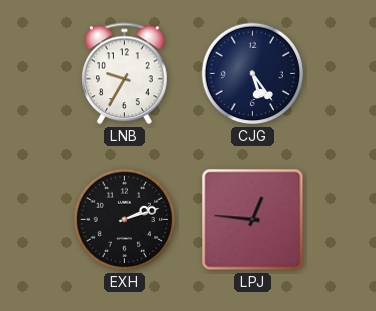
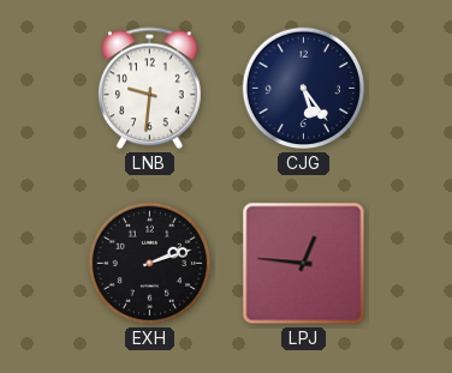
LNB: 9:35 -> 9:31 (150, 89)
